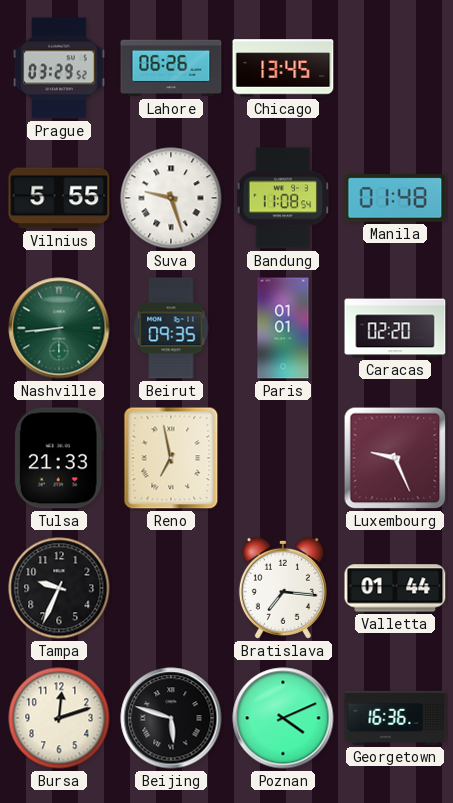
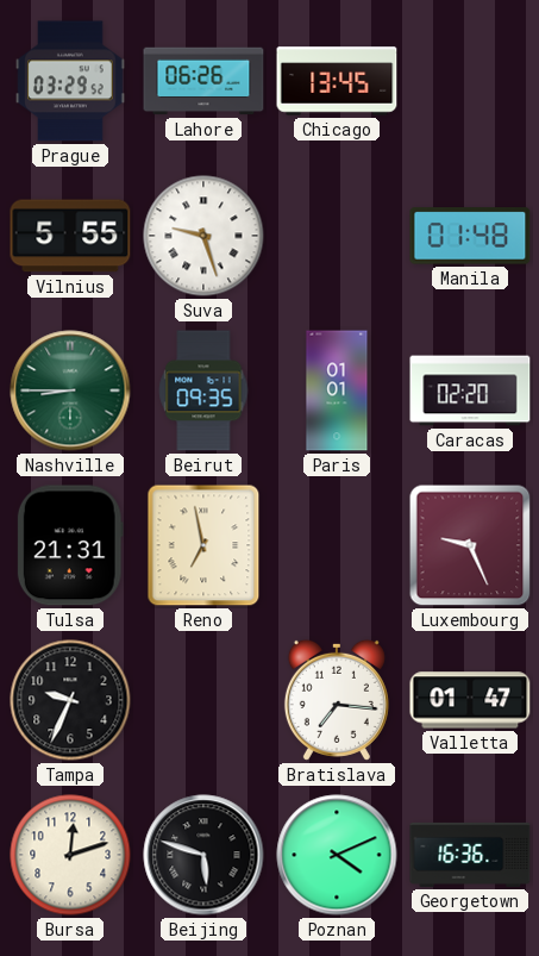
Bandung: 11:08 -> none (283, 198)
Nashville: 8:44 -> 8:45 (70, 390)
Tulsa: 21:33 -> 21:31 (70, 545)
Valletta: 01:44 -> 01:47 (470, 700)
